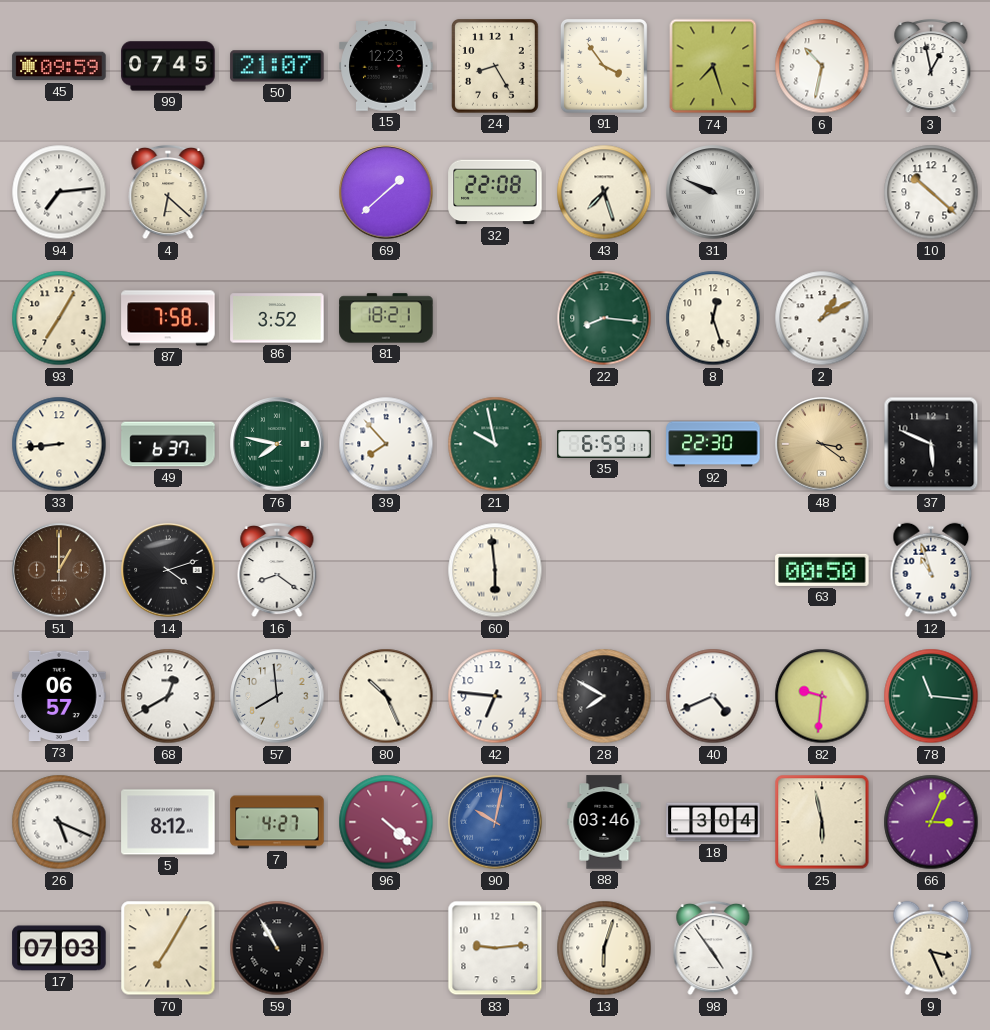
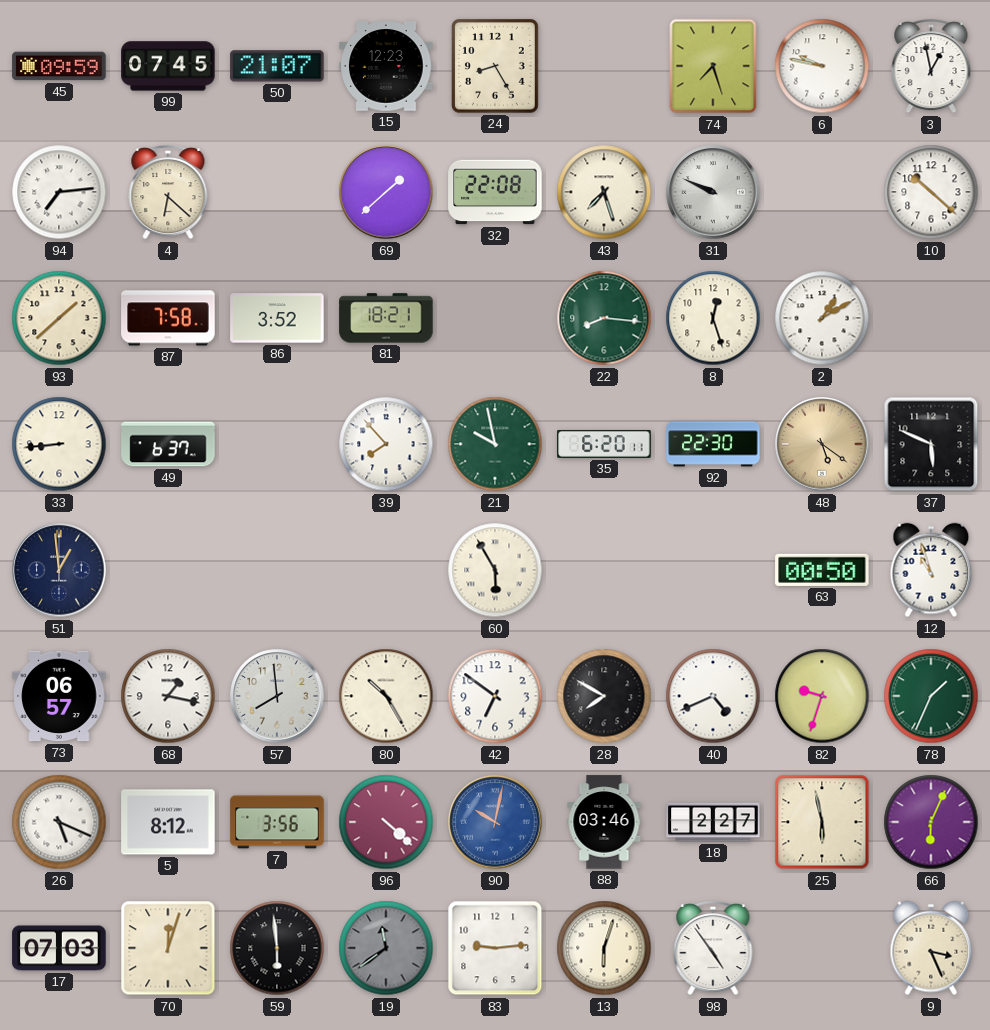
91: 3:54 -> none (604, 67)
6: 10:32 -> 9:47 (822, 66)
93: 7:05 -> 1:38 (59, 318)
76: 7:47 -> none (277, 444)
35: 6:59 -> 6:20 (604, 444)
48: 3:21 -> 5:21 (822, 444)
51: 1:00 -> 12:59 (59, 570)
51 dial: brown -> navy (59, 570)
14: 4:12 -> none (168, 570)
16: 8:21 -> none (277, 570)
60: 5:59 -> 5:55 (495, 570)
68: 12:40 -> 1:17 (168, 696)
80: 10:26 -> 10:25 (386, 696)
42: 6:46 -> 6:51 (495, 696)
82: 9:31 -> 9:33 (822, 696)
78: 11:16 -> 1:34 (931, 696)
7: 4:27 -> 3:56 (277, 822)
18: 3:04 -> 2:27 (713, 822)
66: 3:04 -> 6:04 (931, 822)
70: 7:05 -> 12:03 (168, 948)
59: 10:55 -> 5:59 (277, 948)
19: none -> 11:39 (386, 948)
